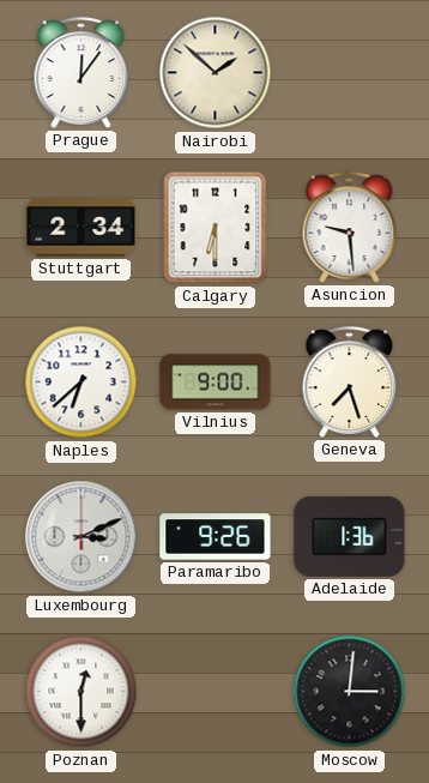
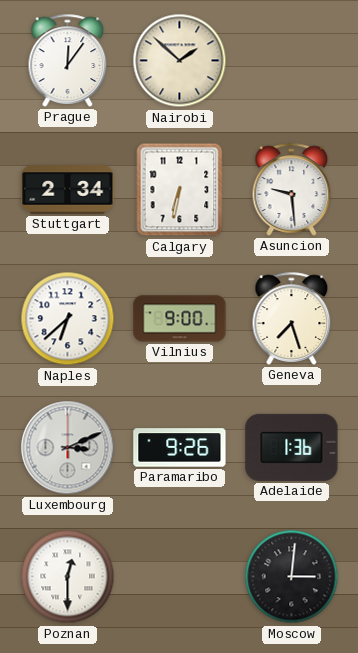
Calgary: 6:30 -> 6:32 (180, 190)
